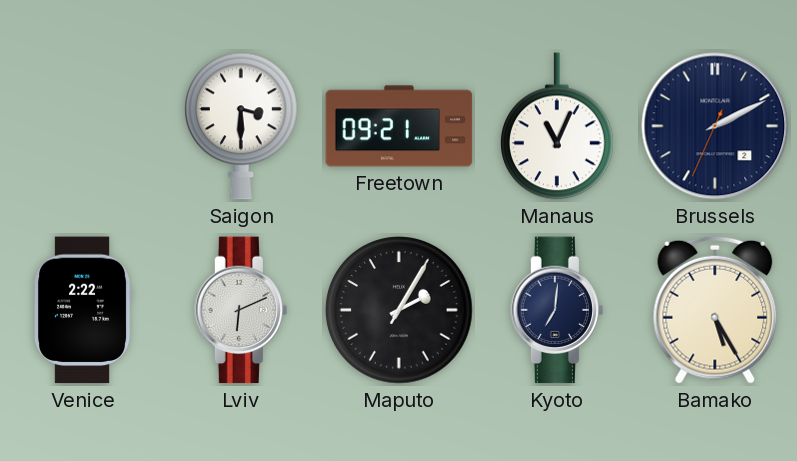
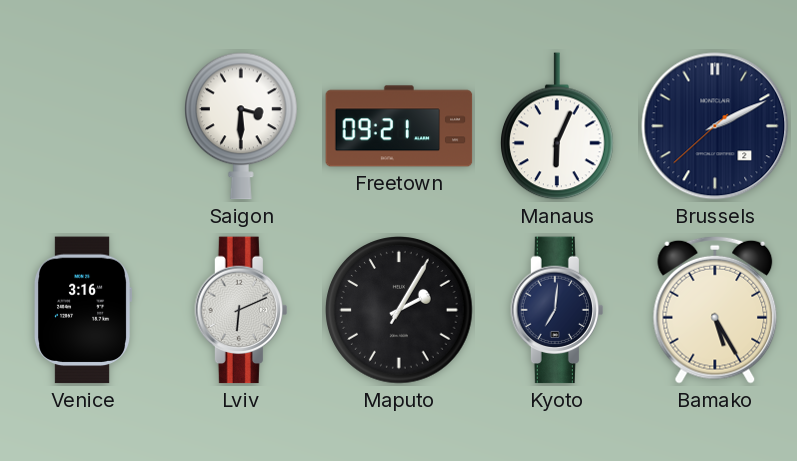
Manaus: 11:04 -> 6:04 (558, 126)
Brussels: 2:10:34 -> 2:10:38 (715, 126)
Venice: 2:22 -> 3:16 (84, 310)
